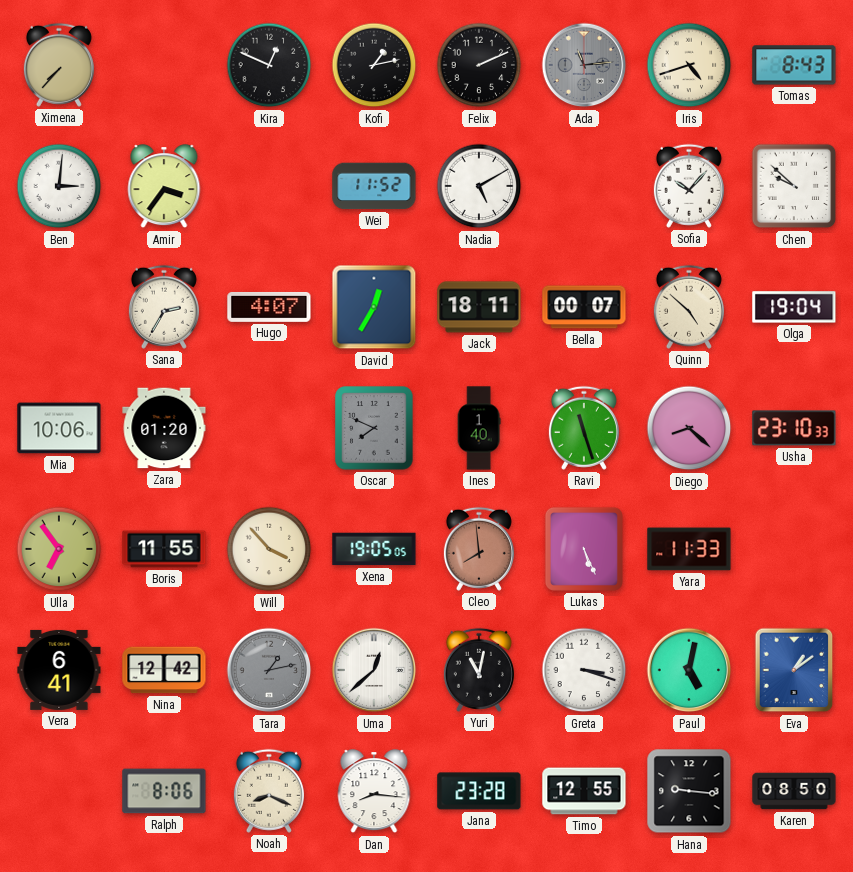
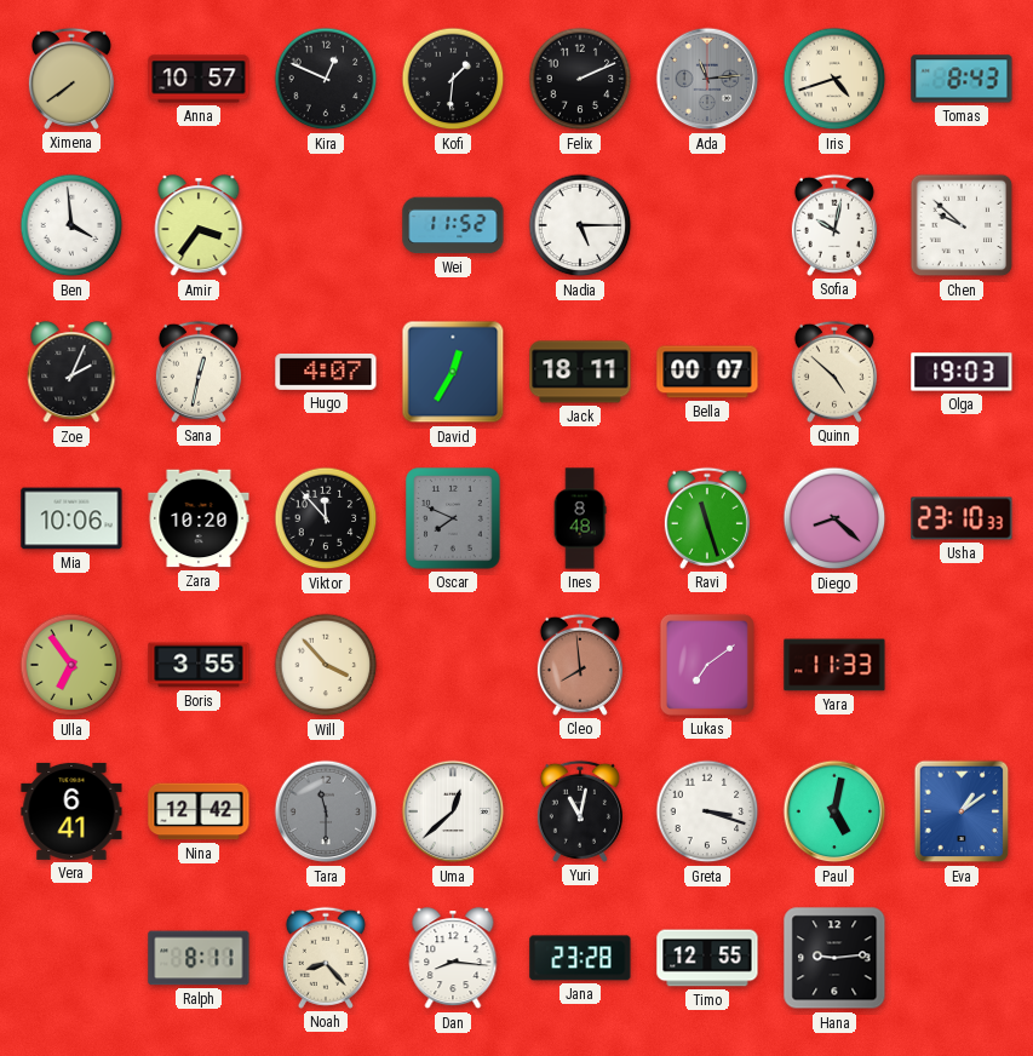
Ximena: 7:37 -> 7:39 (71, 79)
Anna: none -> 10:57 (199, 79)
Kofi: 1:13 -> 1:31 (453, 79)
Ben: 3:01 -> 3:59 (71, 225)
Nadia: 5:10 -> 5:15 (580, 225)
Sofia: 10:07 -> 10:02 (834, 225)
Zoe: none -> 2:04 (71, 373)
Sana: 2:35 -> 12:32 (199, 372)
Olga: 19:04 -> 19:03 (962, 372)
Zara: 01:20 -> 10:20 (199, 518)
Viktor: none -> 11:53 (326, 518)
Ines: 1:40 -> 8:48 (580, 518)
Boris: 11:55 -> 3:55 (199, 665)
Xena: 19:05 -> none (374, 549)
Lukas: 5:26 -> 7:09 (707, 665)
Tara: 1:13 -> 11:30 (326, 811)
Ralph: 8:06 -> 8:11 (199, 958)
Noah: 8:19 -> 8:23 (326, 958)
Hana: 9:16 -> 9:14 (834, 958)
Karen: 08:50 -> none (794, 791)
